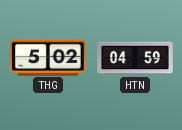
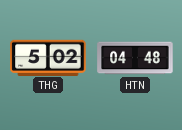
HTN: 04:59 -> 04:48 (135, 58)
